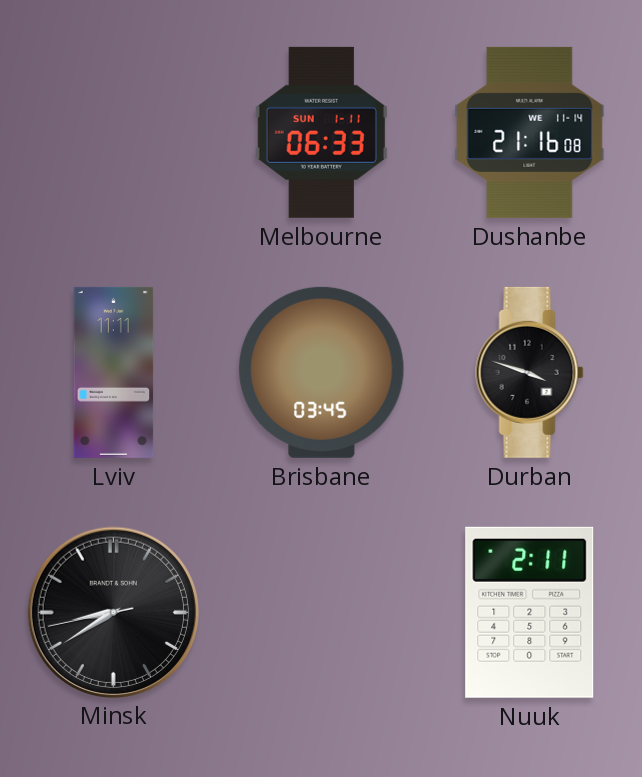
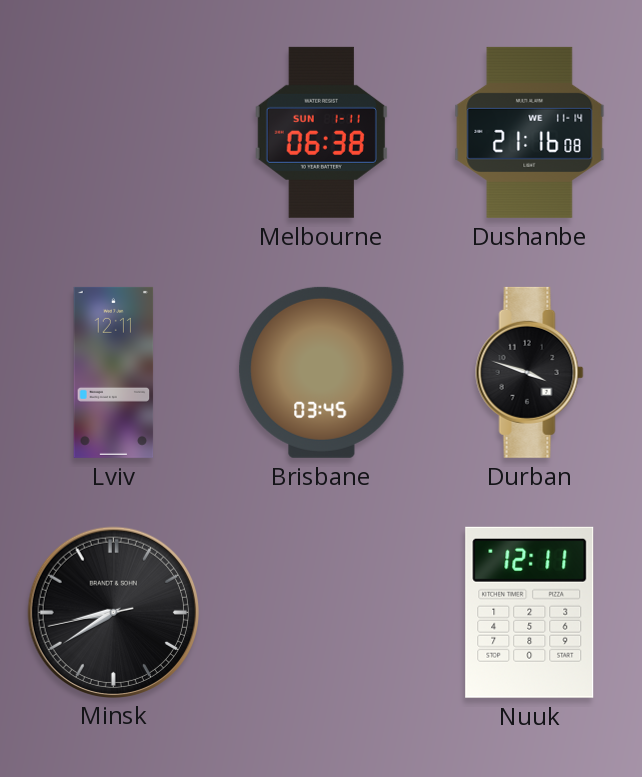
Melbourne: 06:33 -> 06:38 (321, 132)
Lviv: 11:11 -> 12:11 (114, 372)
Nuuk: 2:11 -> 12:11 (530, 612)
